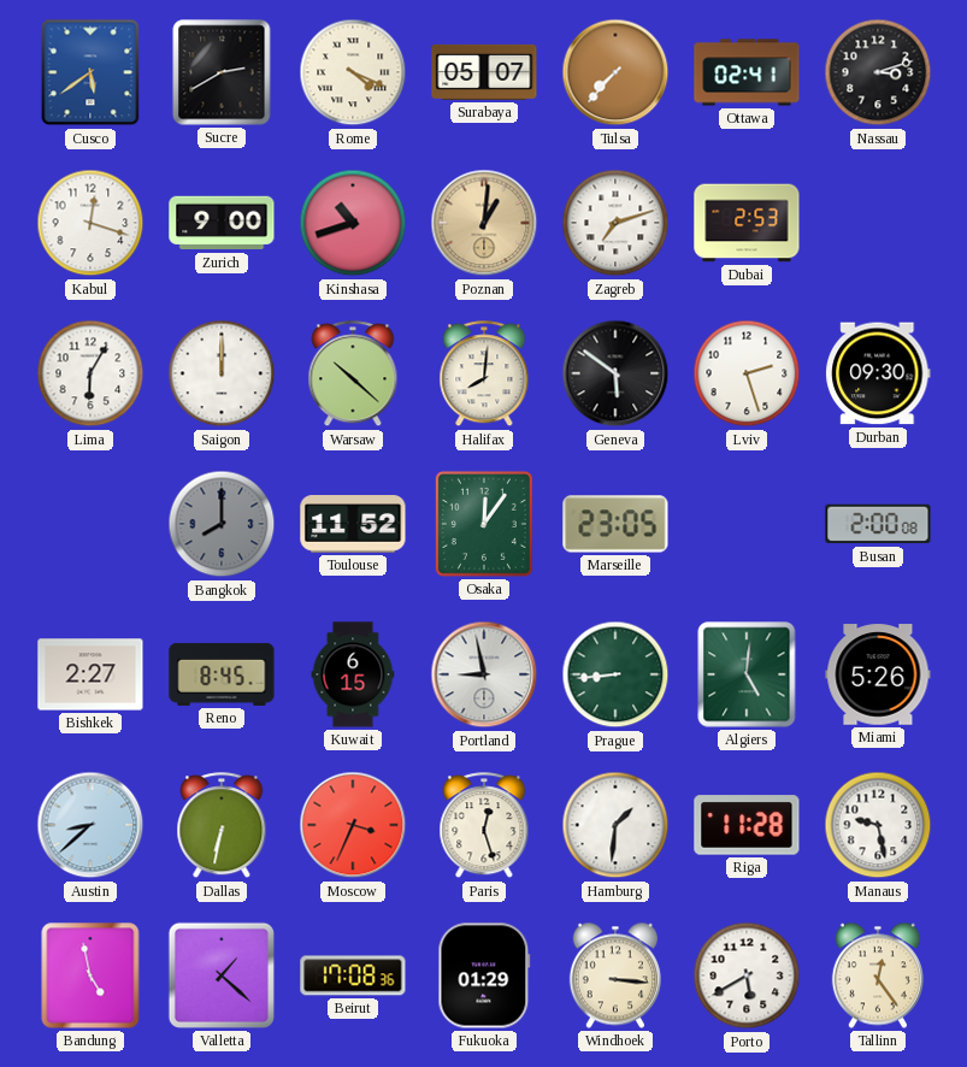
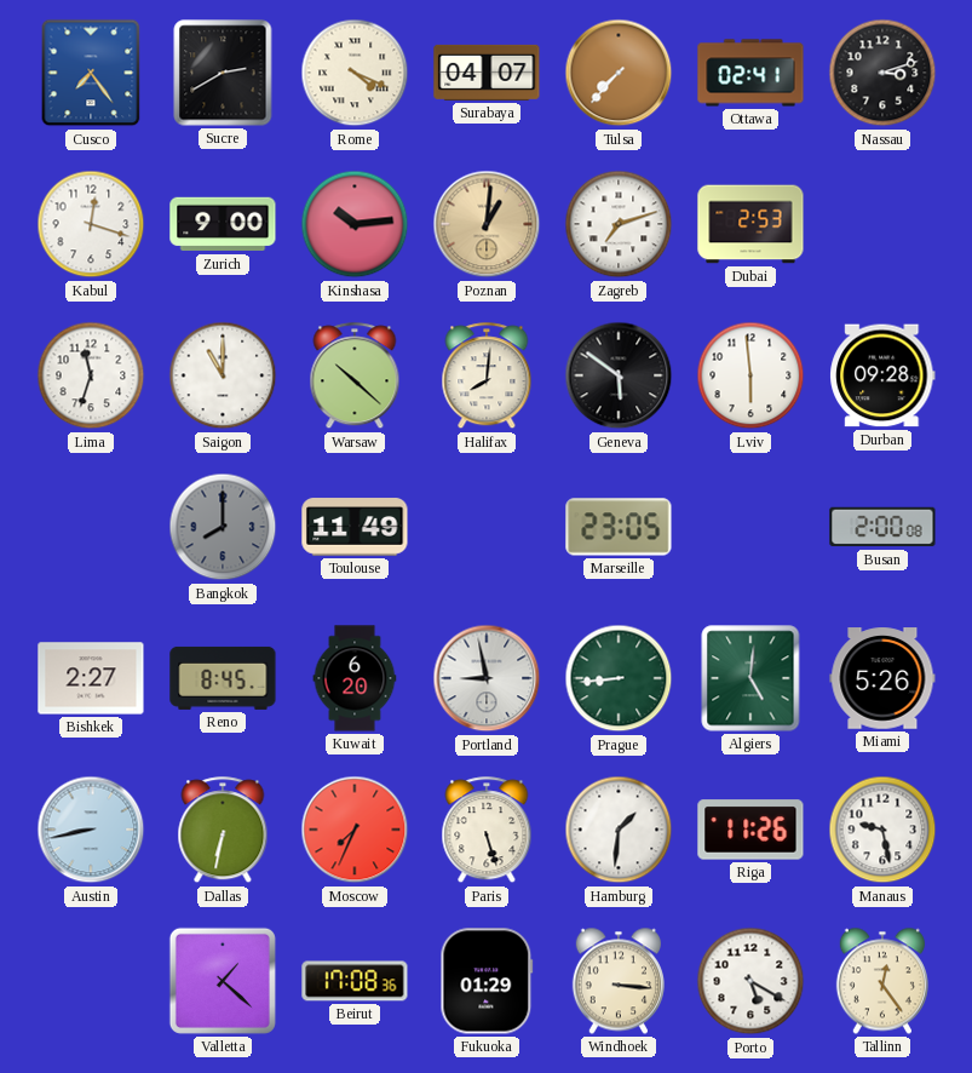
Cusco: 5:39 -> 7:24 (91, 73)
Surabaya: 05:07 -> 04:07 (487, 73)
Kinshasa: 10:42 -> 10:14 (355, 224)
Lima: 6:05 -> 11:33 (91, 375)
Saigon: 12:00 -> 11:00 (223, 375)
Lviv: 2:27 -> 5:59 (750, 375)
Durban: 09:30 -> 09:28 (882, 375)
Toulouse: 11:52 -> 11:49 (355, 527)
Osaka: 12:06 -> none (484, 524)
Kuwait: 6:15 -> 6:20 (355, 678)
Austin: 8:38 -> 8:43 (91, 830)
Moscow: 3:34 -> 7:34 (355, 830)
Paris: 12:27 -> 5:27 (487, 831)
Riga: 11:28 -> 11:26 (750, 830)
Bandung: 4:58 -> none (90, 975)
Porto: 5:40 -> 5:20 (750, 981)
